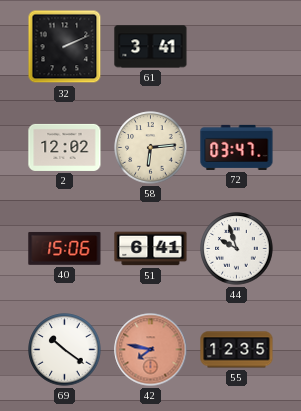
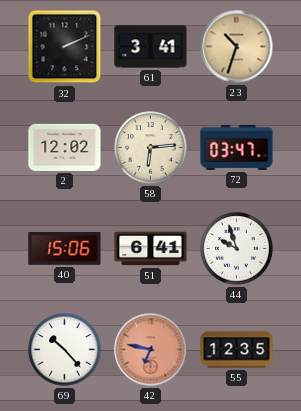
23: none -> 10:33 (237, 47)
69: 10:21 -> 10:23 (65, 350)
42: 7:47 -> 6:47 (151, 350)
